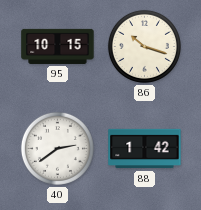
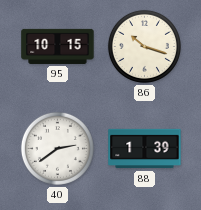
88: 1:42 -> 1:39 (145, 149)
